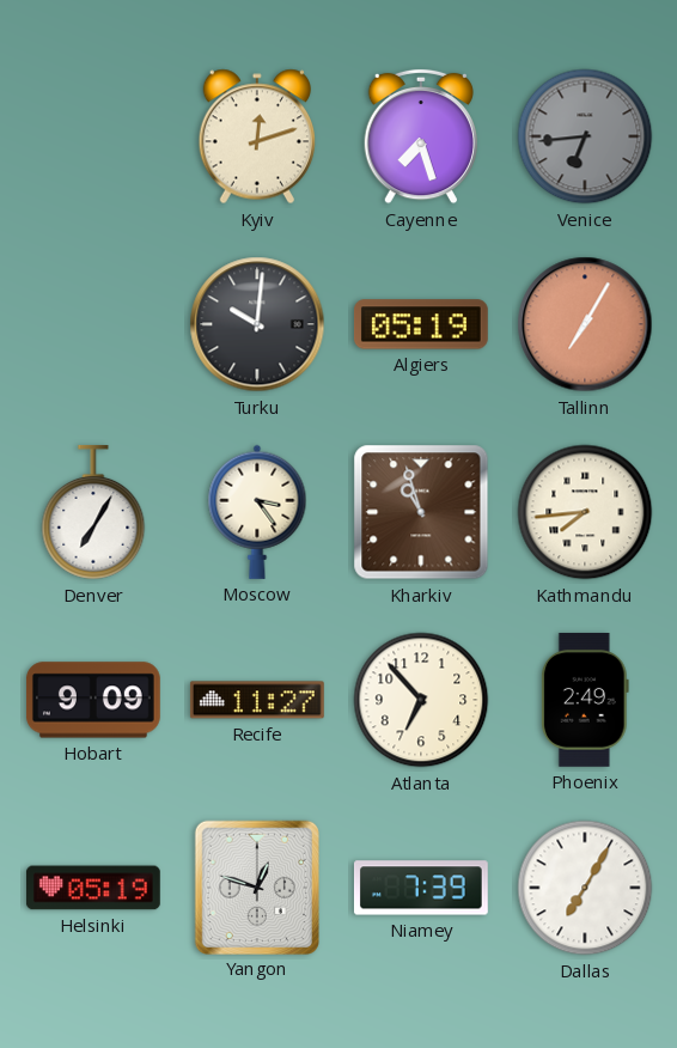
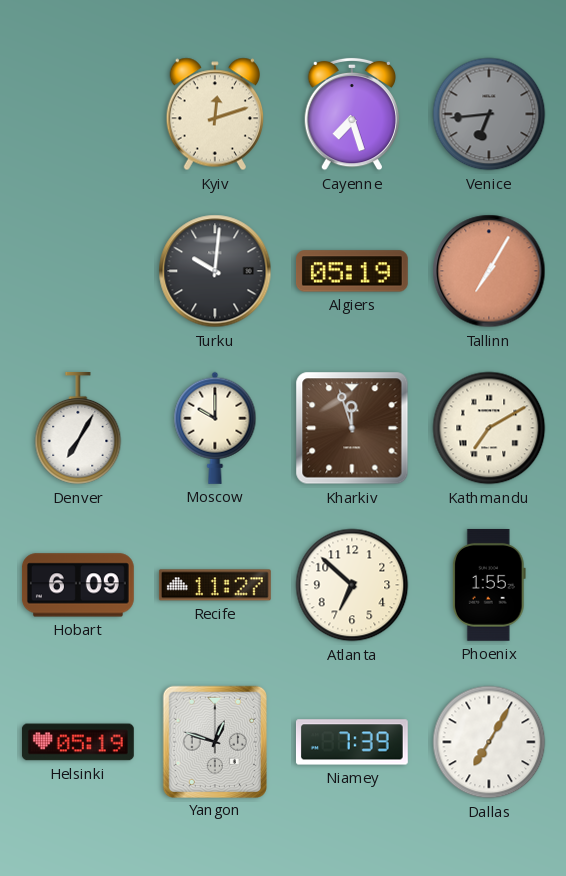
Moscow: 3:24 -> 10:00 (215, 428)
Kharkiv: 10:57 -> 11:57 (352, 428)
Kathmandu: 7:44 -> 7:10 (489, 428)
Hobart: 9:09 -> 6:09 (78, 585)
Atlanta: 6:53 -> 6:52 (352, 585)
Phoenix: 2:49 -> 1:55 (489, 585)
